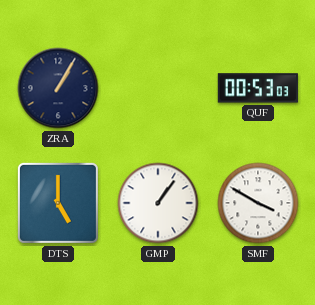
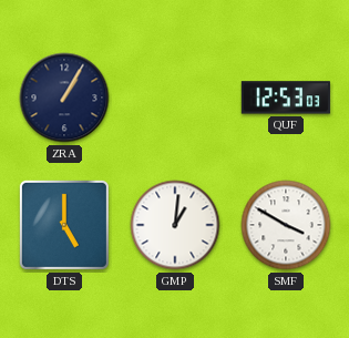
QUF: 00:53 -> 12:53 (286, 98)
GMP: 1:06 -> 1:01 (175, 225)
